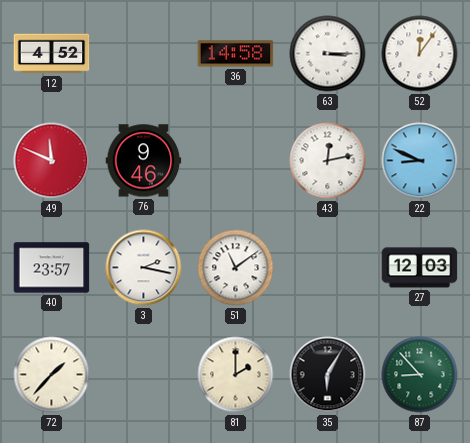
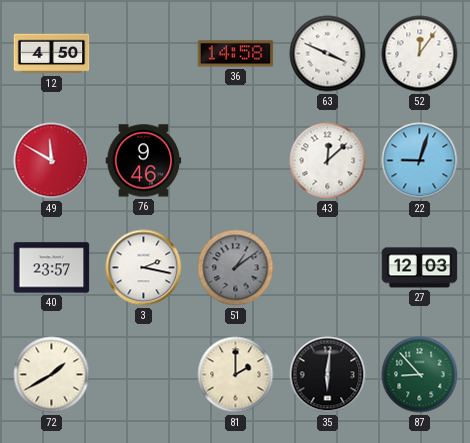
12: 4:52 -> 4:50 (52, 54)
63: 3:15 -> 3:49 (328, 54)
49: 11:49 -> 11:50 (52, 161)
43: 12:13 -> 12:08 (328, 161)
22: 8:49 -> 9:03 (420, 161)
51: 11:09 -> 1:09 (236, 268)
51 dial: white -> grey (236, 268)
72: 1:37 -> 1:40 (52, 375)
35: 6:05 -> 6:01 (328, 375)
